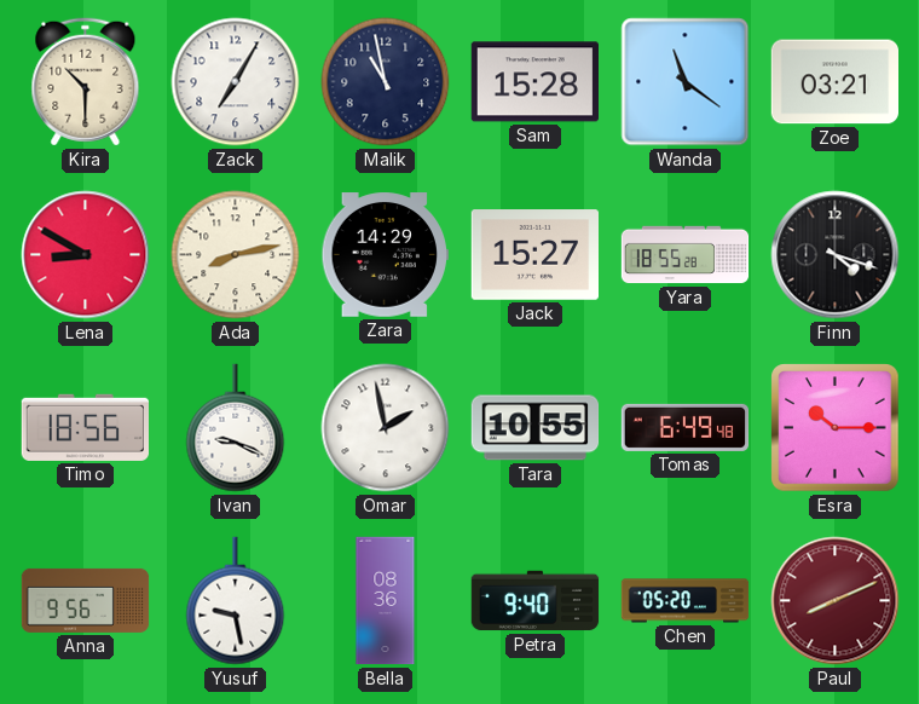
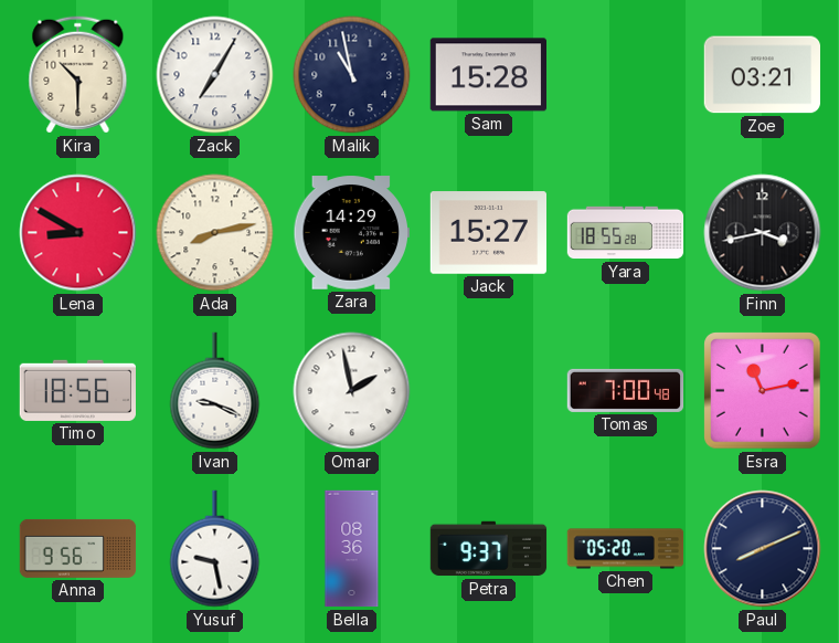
Wanda: 11:21 -> none (686, 82)
Finn: 4:18 -> 3:43 (763, 233)
Tara: 10:55 -> none (536, 428)
Tomas: 6:49 -> 7:00 (626, 390)
Esra: 10:15 -> 11:13 (763, 391)
Petra: 9:40 -> 9:37 (489, 549)
Paul dial: burgundy -> navy (763, 549)
